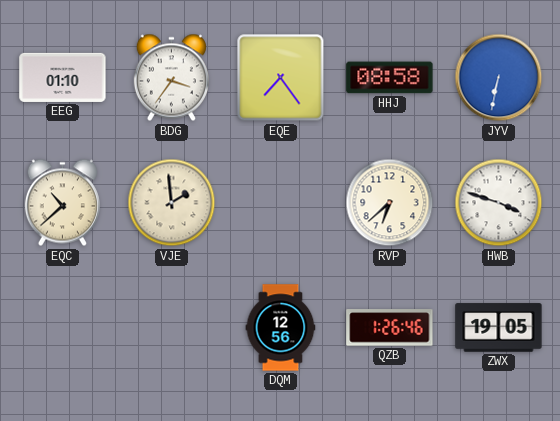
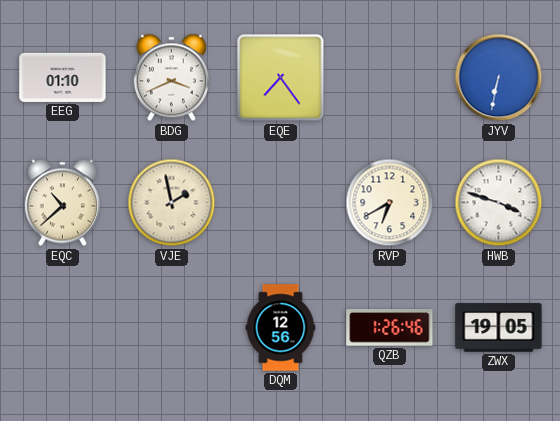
BDG: 3:36 -> 3:41 (171, 78)
HHJ: 08:58 -> none (390, 78)
VJE: 1:59 -> 1:58 (172, 203)
RVP: 6:38 -> 6:40 (390, 203)
